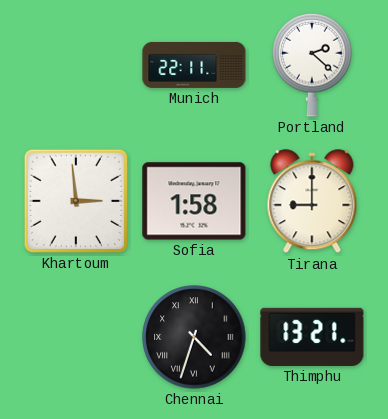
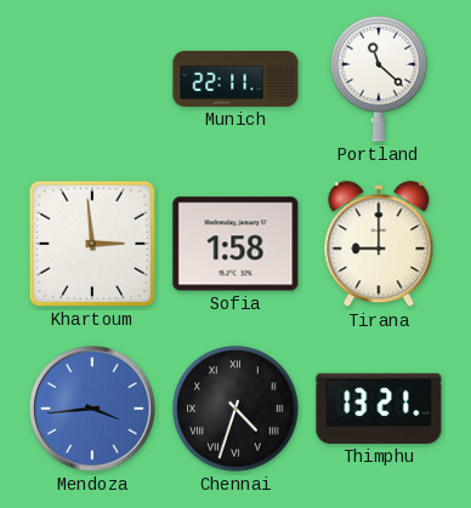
Portland: 2:22 -> 11:22 (379, 79)
Mendoza: none -> 3:44 (92, 409)
